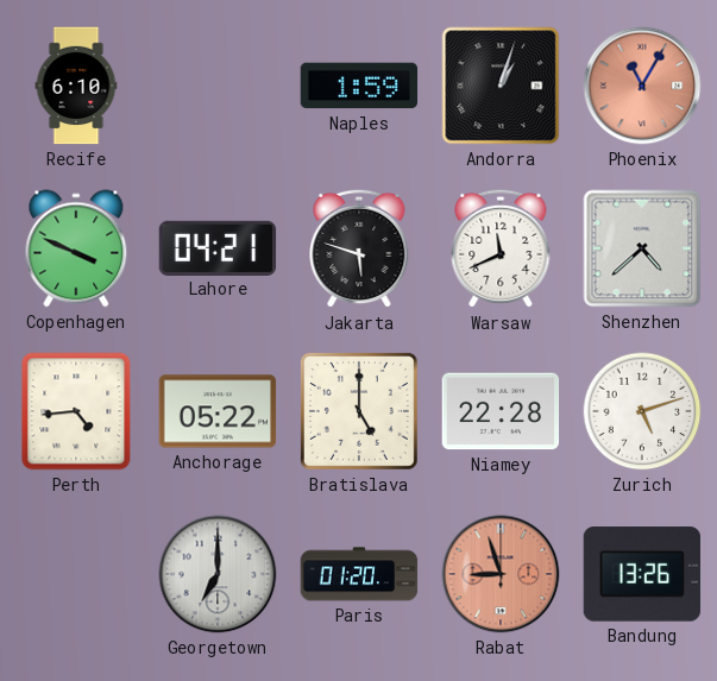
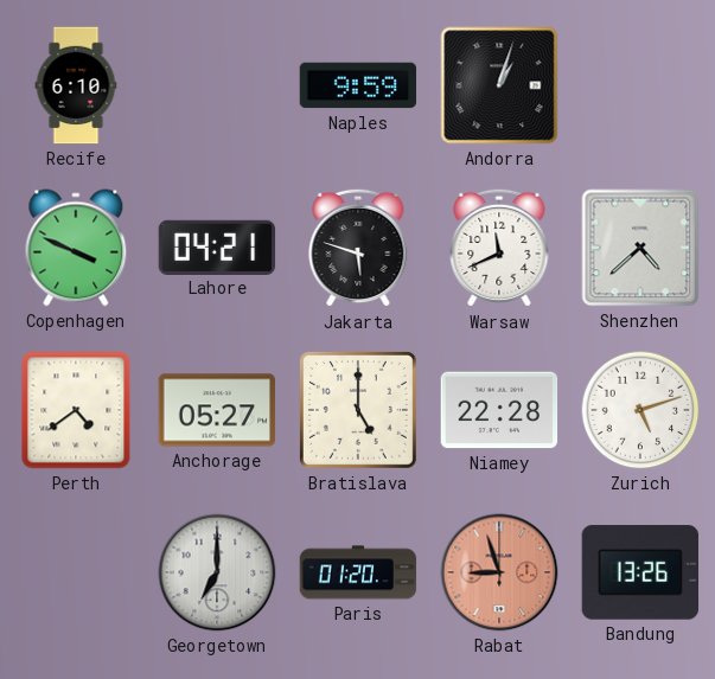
Naples: 1:59 -> 9:59 (358, 85)
Phoenix: 11:05 -> none (642, 86)
Perth: 4:44 -> 4:39 (76, 410)
Anchorage: 05:22 -> 05:27 (217, 410)
